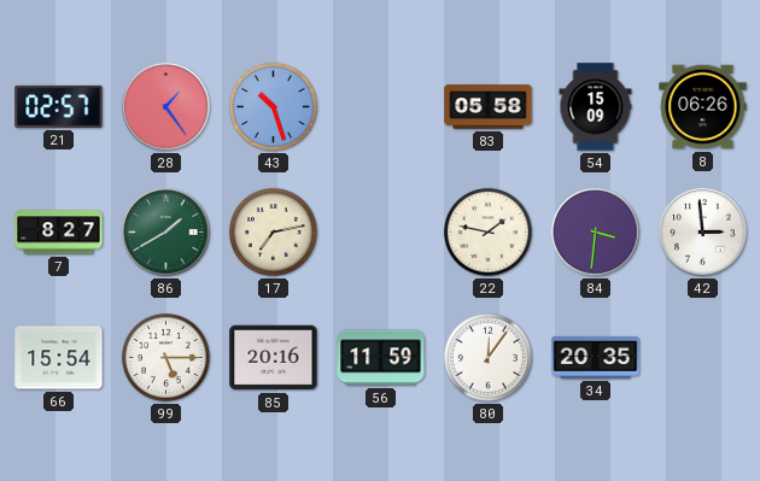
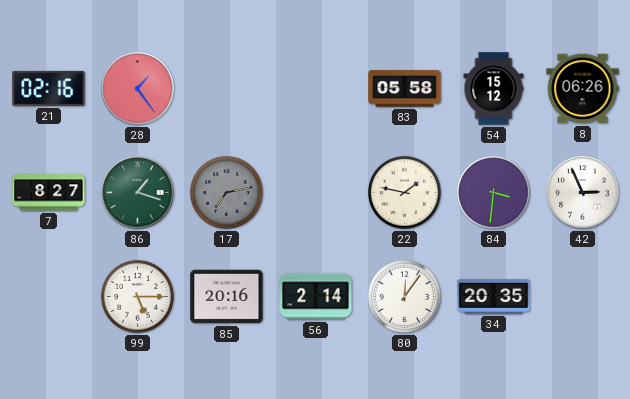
21: 02:57 -> 02:16 (49, 88)
43: 10:27 -> none (273, 106)
54: 15:09 -> 15:12 (494, 89)
86: 1:40 -> 1:18 (138, 193)
17 dial: cream -> grey (226, 192)
42: 2:59 -> 2:56 (583, 193)
66: 15:54 -> none (59, 358)
56: 11:59 -> 2:14 (316, 297)
